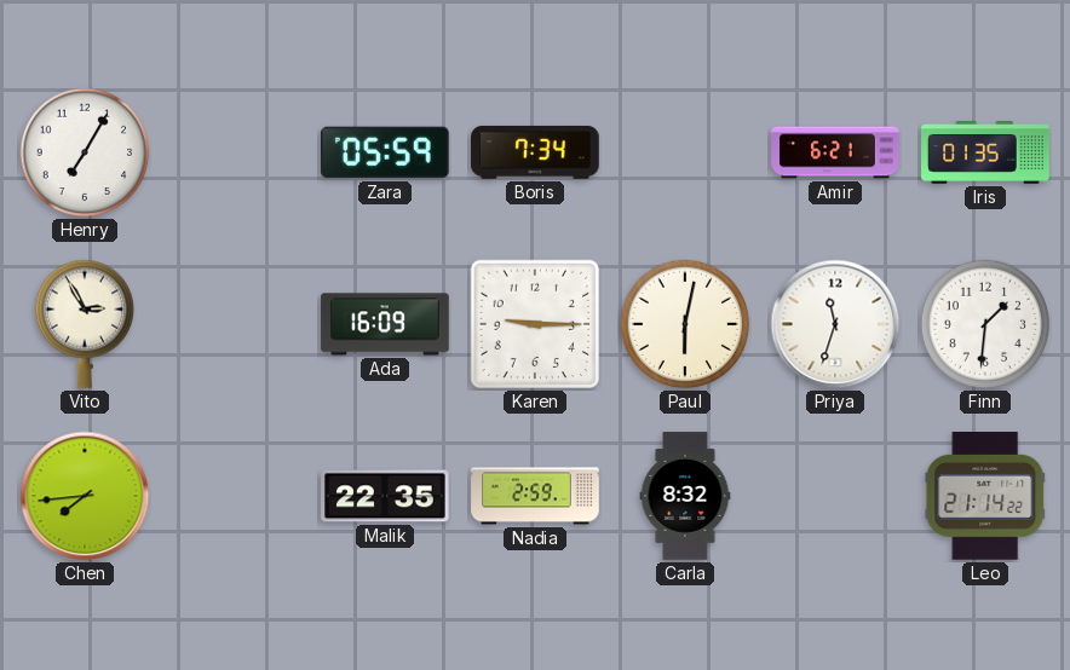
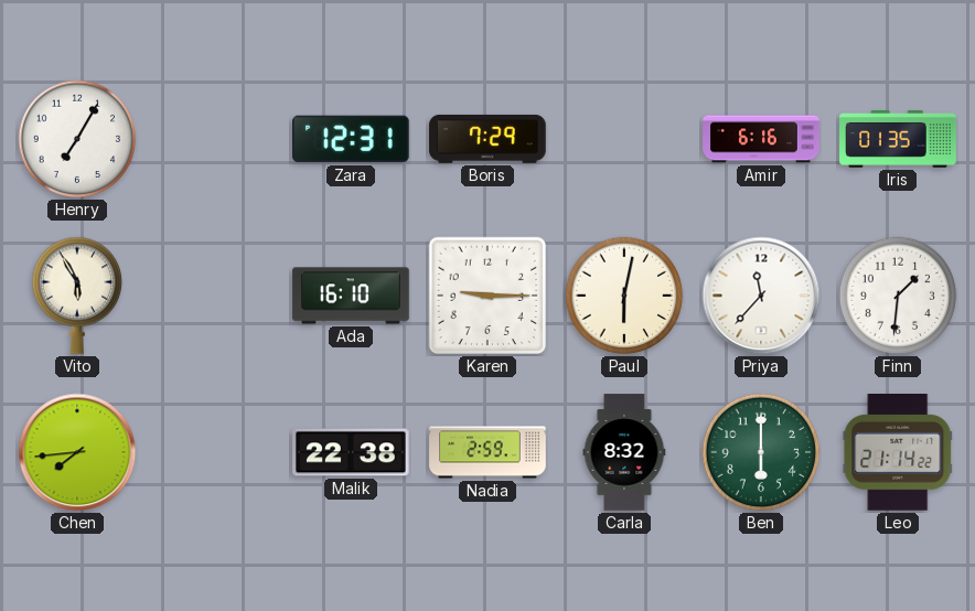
Zara: 05:59 -> 12:31 (352, 139)
Boris: 7:34 -> 7:29 (488, 139)
Amir: 6:21 -> 6:16 (761, 139)
Vito: 2:55 -> 5:55 (76, 296)
Ada: 16:09 -> 16:10 (351, 296)
Priya: 11:33 -> 11:37 (761, 296)
Malik: 22:35 -> 22:38 (352, 452)
Ben: none -> 6:00 (761, 452)
